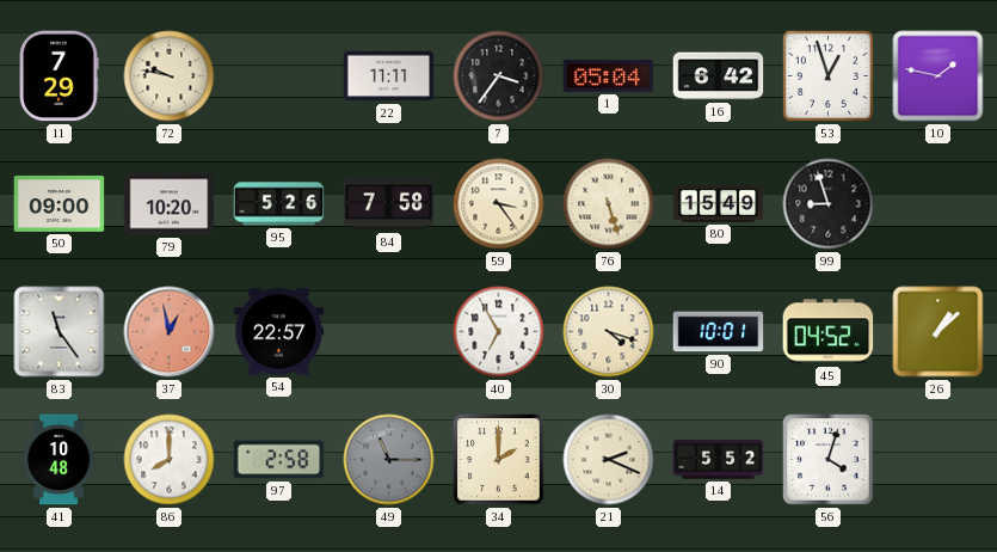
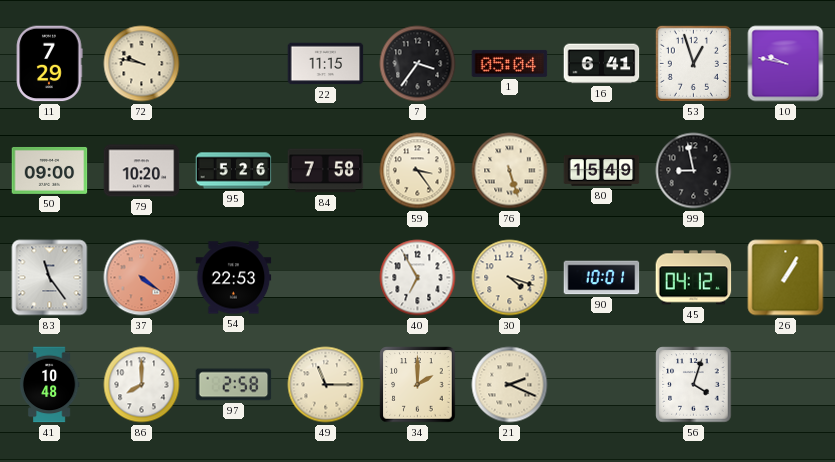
22: 11:11 -> 11:15 (326, 64)
16: 6:42 -> 6:41 (602, 64)
10: 1:47 -> 9:47 (786, 64)
99: 8:57 -> 8:58 (694, 171)
37: 12:58 -> 4:21 (142, 278)
54: 22:57 -> 22:53 (234, 278)
45: 04:52 -> 04:12 (694, 278)
26: 1:08 -> 1:05 (786, 278)
49 dial: grey -> cream (326, 385)
14: 5:52 -> none (719, 460)
